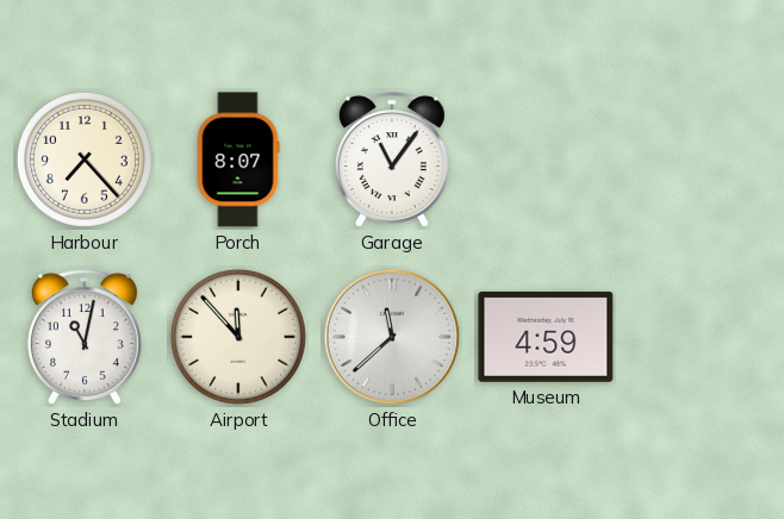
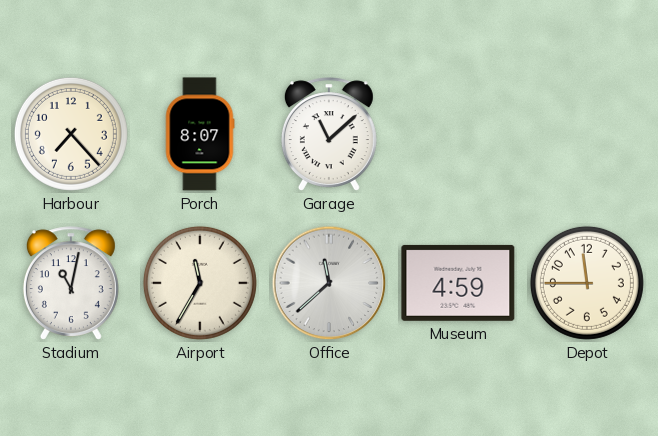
Garage: 11:06 -> 11:08 (329, 134)
Airport: 11:53 -> 11:35 (200, 283)
Depot: none -> 11:45 (587, 283)
